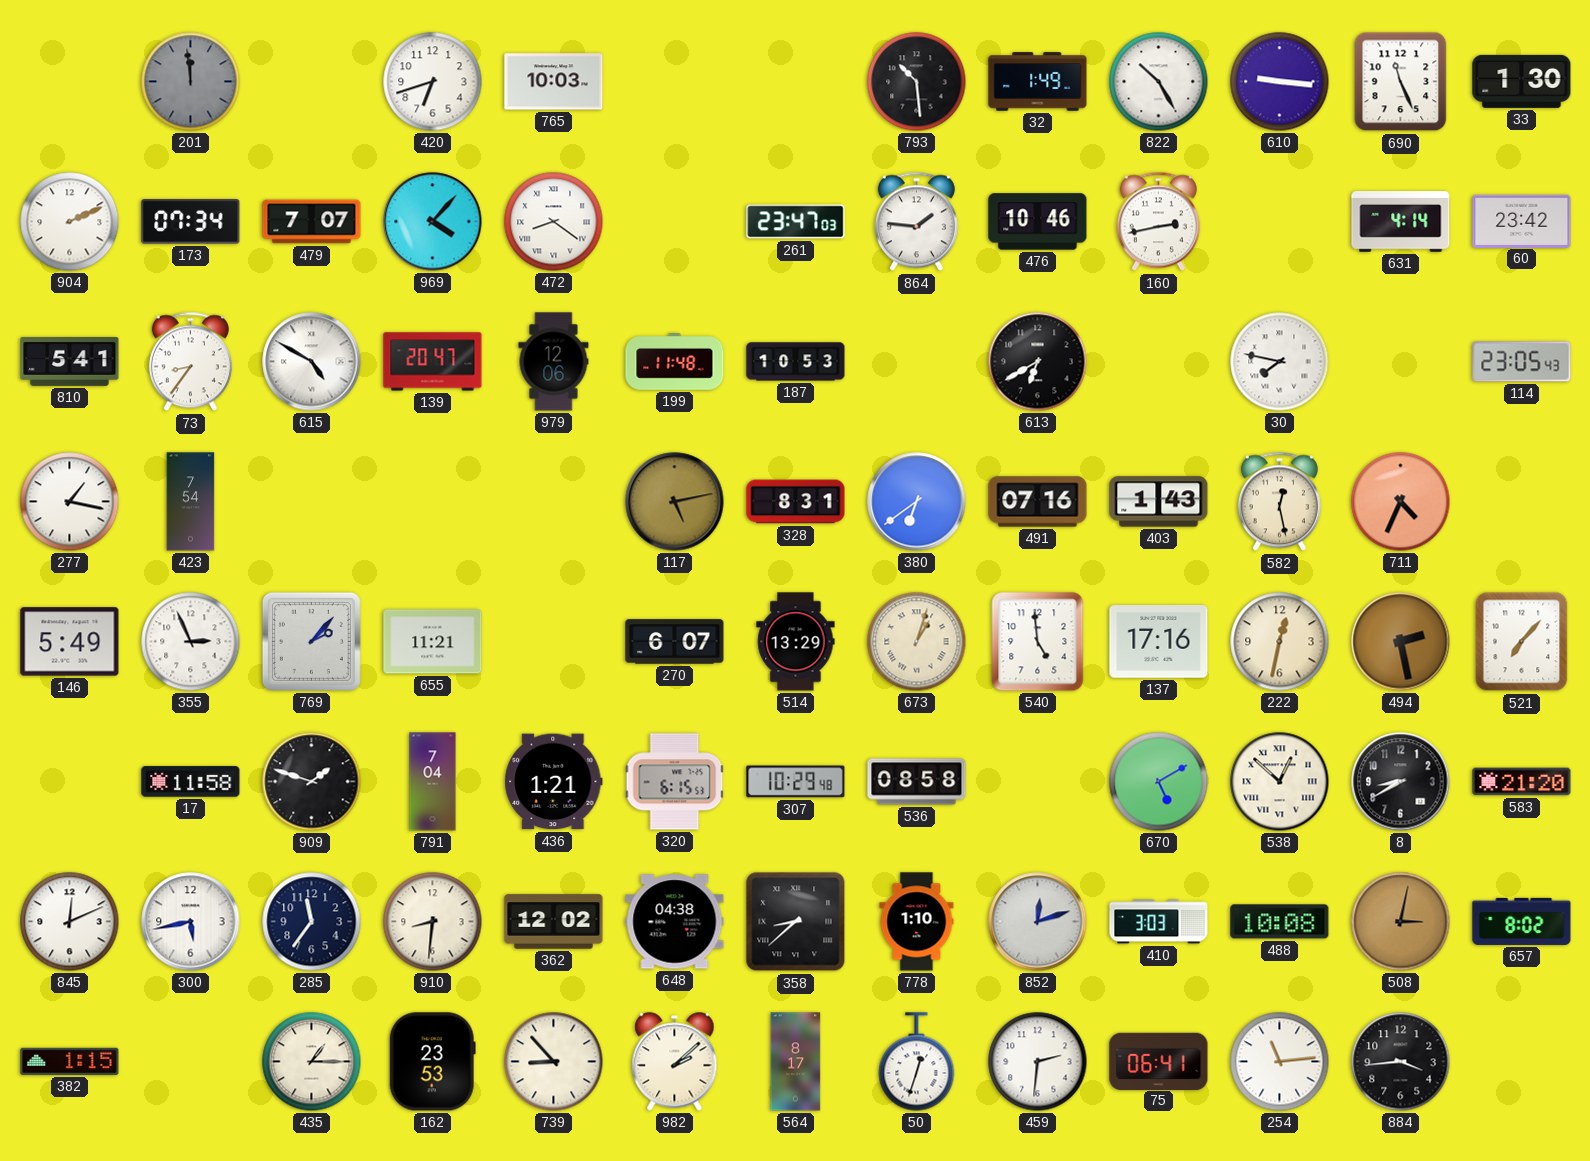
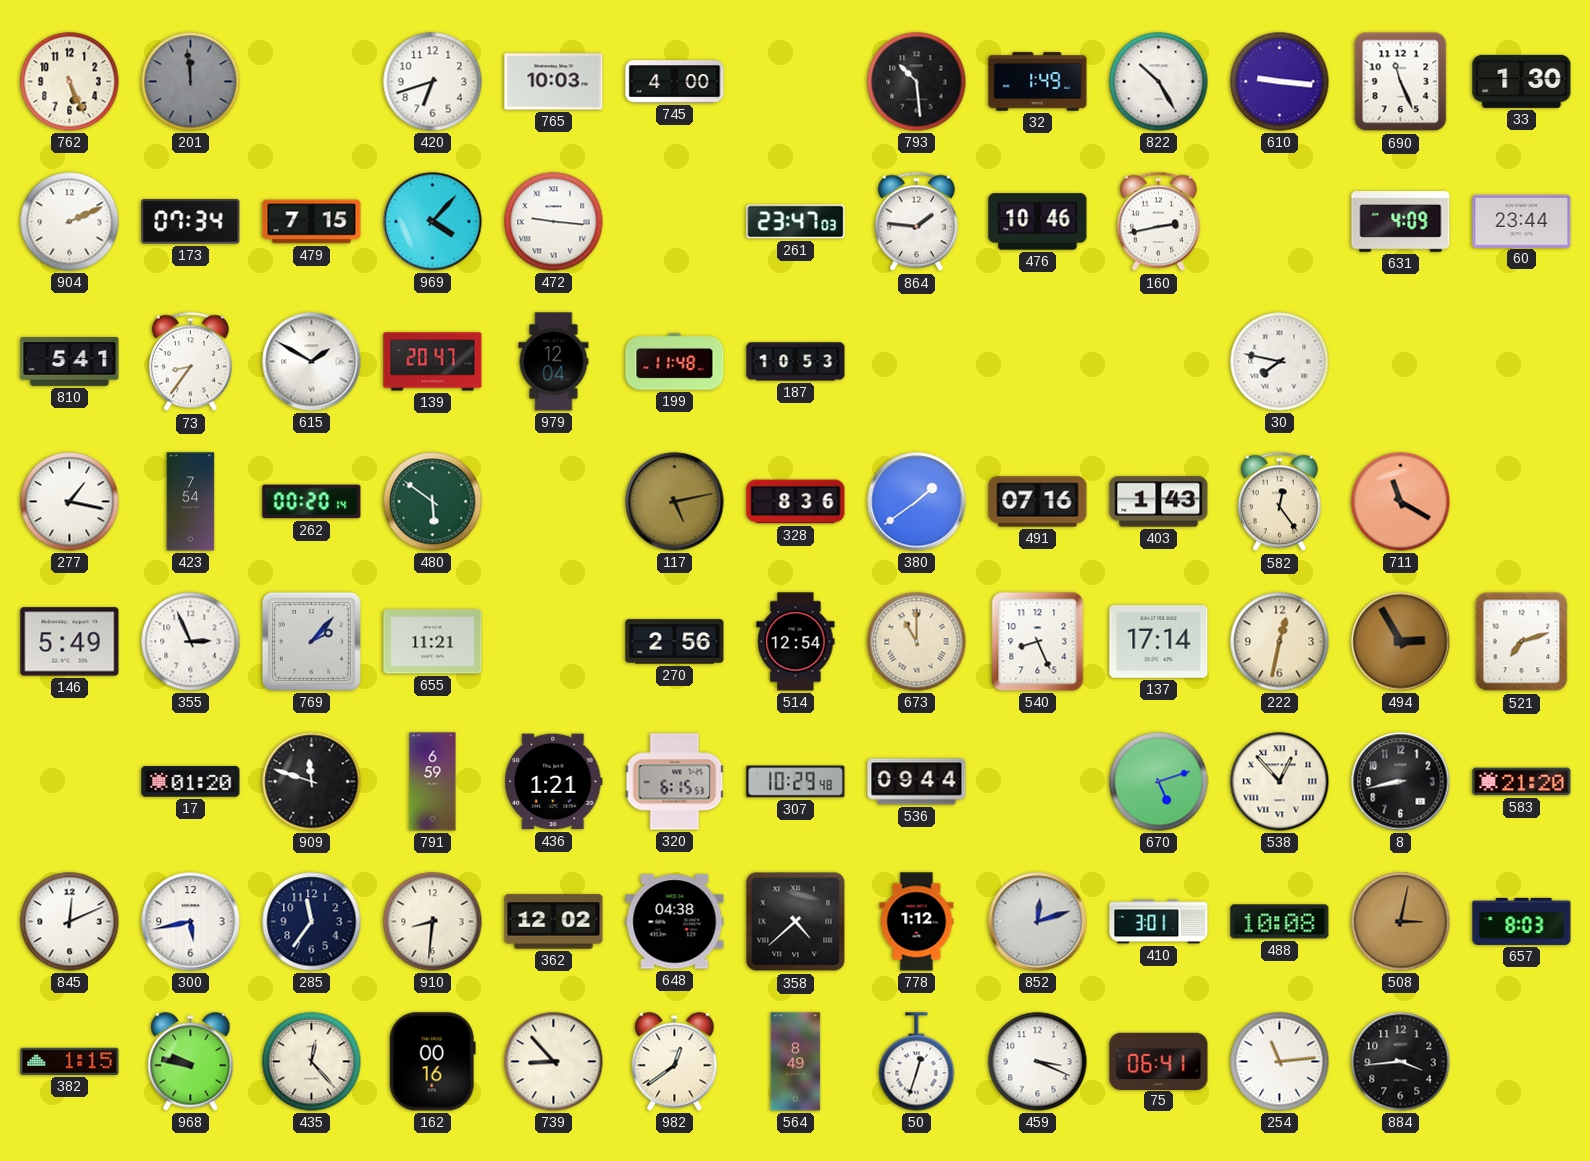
762: none -> 5:26 (70, 82)
745: none -> 4:00 (675, 82)
479: 7:07 -> 7:15 (312, 222)
472: 8:21 -> 9:16 (554, 222)
631: 4:14 -> 4:09 (1401, 222)
60: 23:42 -> 23:44 (1522, 221)
615: 4:50 -> 1:50 (312, 362)
979: 12:06 -> 12:04 (554, 362)
613: 6:40 -> none (1038, 362)
114: 23:05 -> none (1522, 362)
262: none -> 00:20 (312, 502)
480: none -> 5:51 (433, 502)
328: 8:31 -> 8:36 (796, 502)
380: 6:39 -> 1:39 (917, 502)
582: 12:28 -> 12:24 (1279, 502)
711: 4:34 -> 11:20 (1401, 502)
270: 6:07 -> 2:56 (675, 642)
514: 13:29 -> 12:54 (796, 642)
673: 1:03 -> 11:00 (917, 642)
540: 4:59 -> 8:26 (1038, 642)
137: 17:16 -> 17:14 (1159, 642)
494: 2:28 -> 2:55 (1401, 642)
521: 7:07 -> 7:12 (1522, 642)
17: 11:58 -> 01:20 (191, 782)
909: 1:48 -> 11:48 (312, 782)
791: 7:04 -> 6:59 (433, 782)
536: 08:58 -> 09:44 (917, 782)
670: 5:10 -> 5:12 (1159, 782)
538: 12:52 -> 12:53 (1280, 782)
8: 8:40 -> 8:43 (1401, 782)
358: 8:38 -> 4:38 (796, 922)
778: 1:10 -> 1:12 (917, 922)
410: 3:03 -> 3:01 (1159, 922)
657: 8:02 -> 8:03 (1522, 921)
968: none -> 9:47 (191, 1062)
435: 1:15 -> 12:23 (312, 1062)
162: 23:53 -> 00:16 (432, 1062)
982: 2:08 -> 12:39 (675, 1062)
564: 8:17 -> 8:49 (796, 1062)
459: 2:31 -> 3:19 (1038, 1062)
